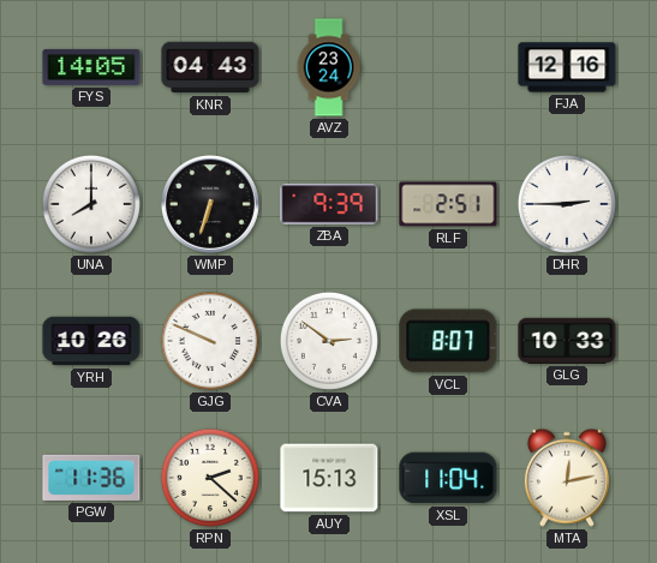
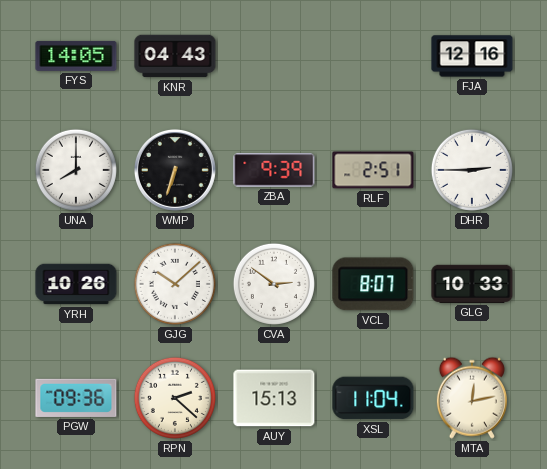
AVZ: 23:24 -> none (329, 67)
GJG: 9:49 -> 10:08 (175, 284)
PGW: 11:36 -> 09:36 (76, 398)
